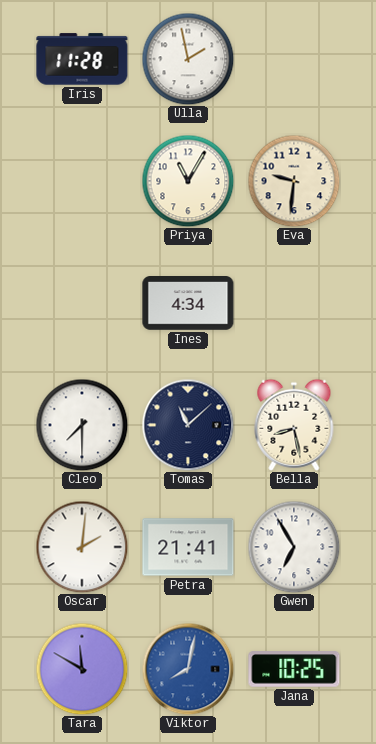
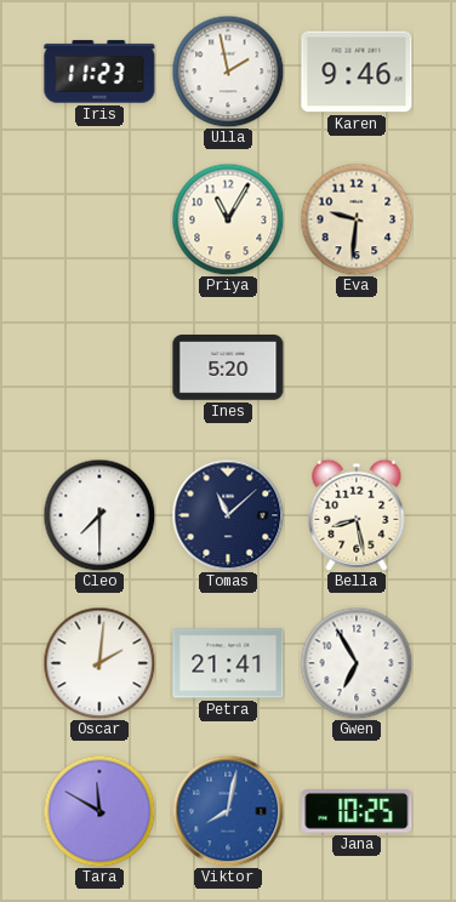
Iris: 11:28 -> 11:23 (99, 72)
Karen: none -> 9:46 (357, 72)
Ines: 4:34 -> 5:20 (228, 369)
